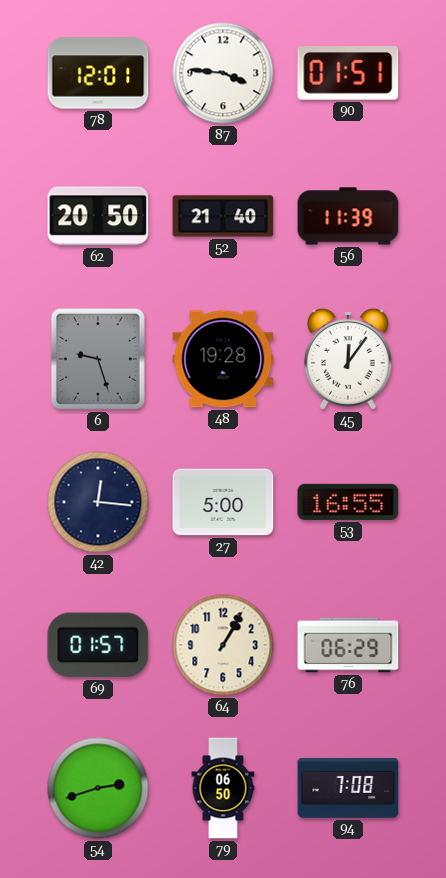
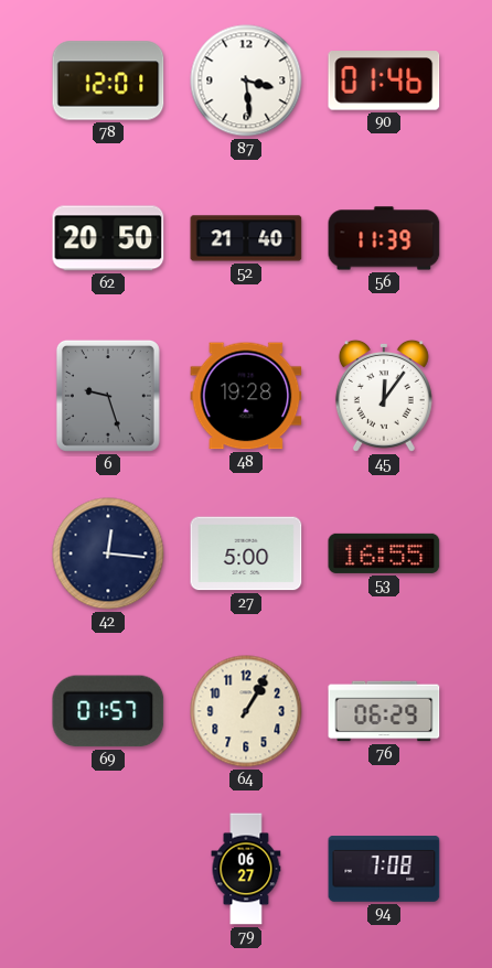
87: 3:46 -> 3:29 (246, 80)
90: 01:51 -> 01:46 (384, 80)
54: 2:42 -> none (98, 788)
79: 06:50 -> 06:27 (246, 869)
